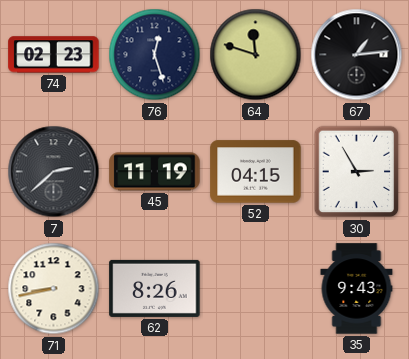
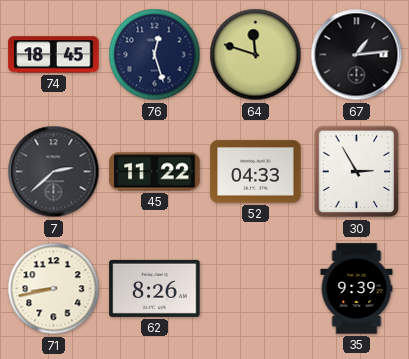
74: 02:23 -> 18:45 (54, 55)
45: 11:19 -> 11:22 (155, 172)
52: 04:15 -> 04:33 (256, 172)
35: 9:43 -> 9:39 (357, 289)
